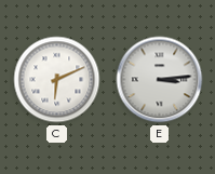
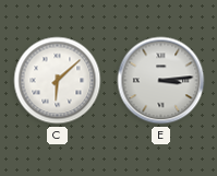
C: 6:11 -> 6:08 (58, 81)
